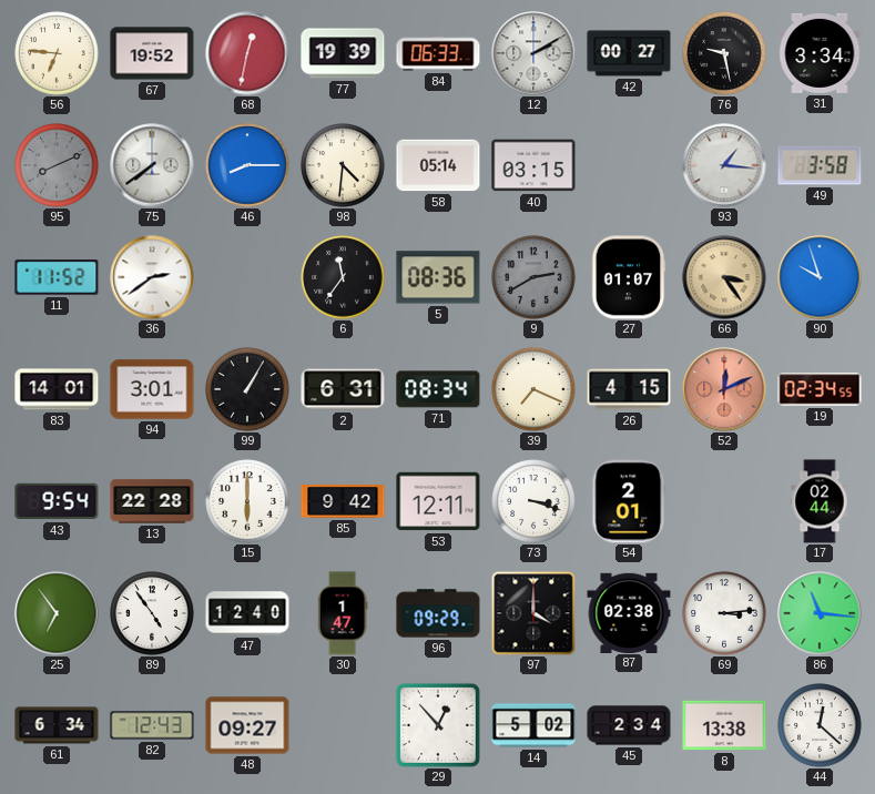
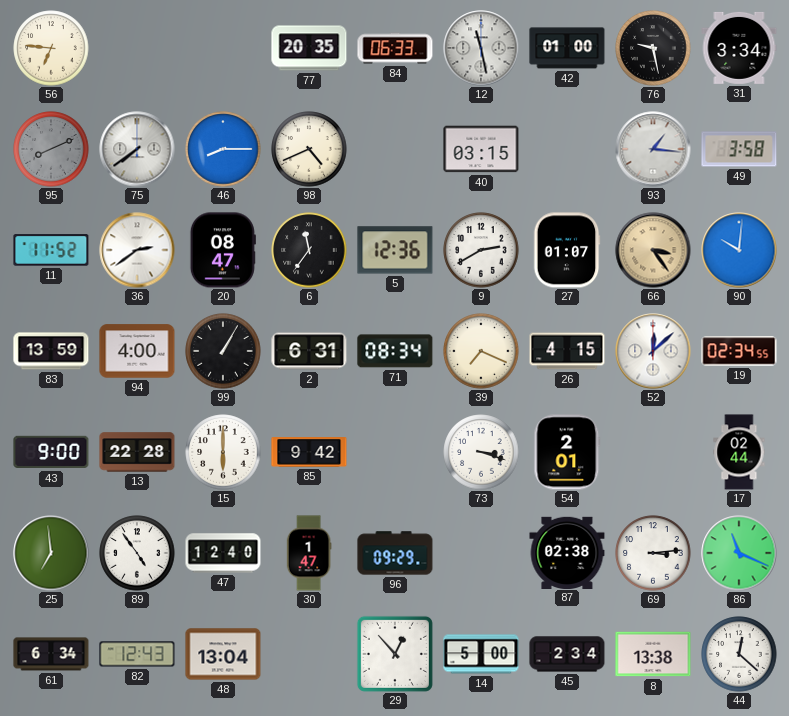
67: 19:52 -> none (152, 53)
68: 12:32 -> none (247, 53)
77: 19:39 -> 20:35 (309, 48)
12: 2:10 -> 11:28 (481, 48)
42: 00:27 -> 01:00 (567, 48)
98: 4:31 -> 4:41 (309, 149)
58: 05:14 -> none (438, 165)
20: none -> 08:47 (223, 250)
5: 08:36 -> 12:36 (395, 250)
9 dial: grey -> white (481, 250)
90: 9:57 -> 10:01 (739, 250)
83: 14:01 -> 13:59 (51, 351)
94: 3:01 -> 4:00 (137, 351)
52: 12:11 -> 12:08 (653, 351)
52 dial: salmon -> white (653, 351)
43: 9:54 -> 9:00 (51, 452)
53: 12:11 -> none (438, 501)
25: 6:54 -> 6:59 (51, 553)
97: 4:00 -> none (533, 613)
86: 11:16 -> 11:19 (739, 553)
48: 09:27 -> 13:04 (223, 654)
14: 5:02 -> 5:00 (481, 654)
